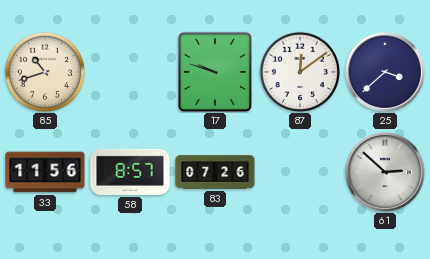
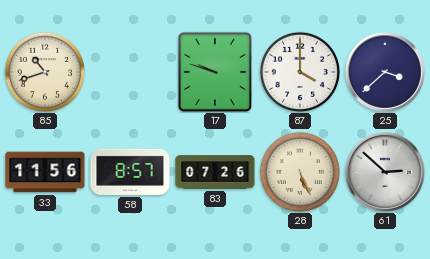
87: 12:09 -> 4:00 (300, 72)
28: none -> 5:26 (300, 172)
